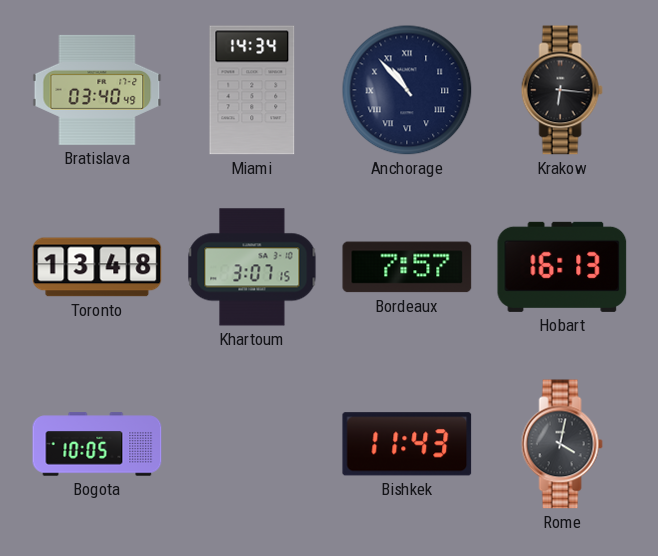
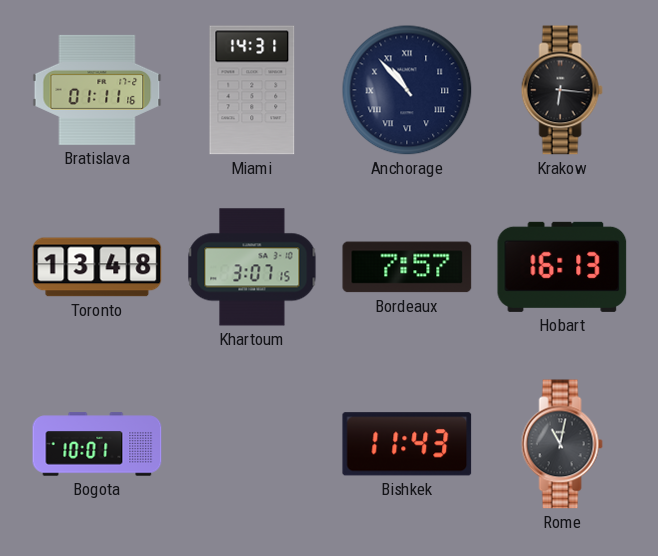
Bratislava: 03:40 -> 01:11 (97, 90)
Miami: 14:34 -> 14:31 (252, 90)
Bogota: 10:05 -> 10:01 (97, 444)
Rome: 4:02 -> 11:02 (562, 444)
